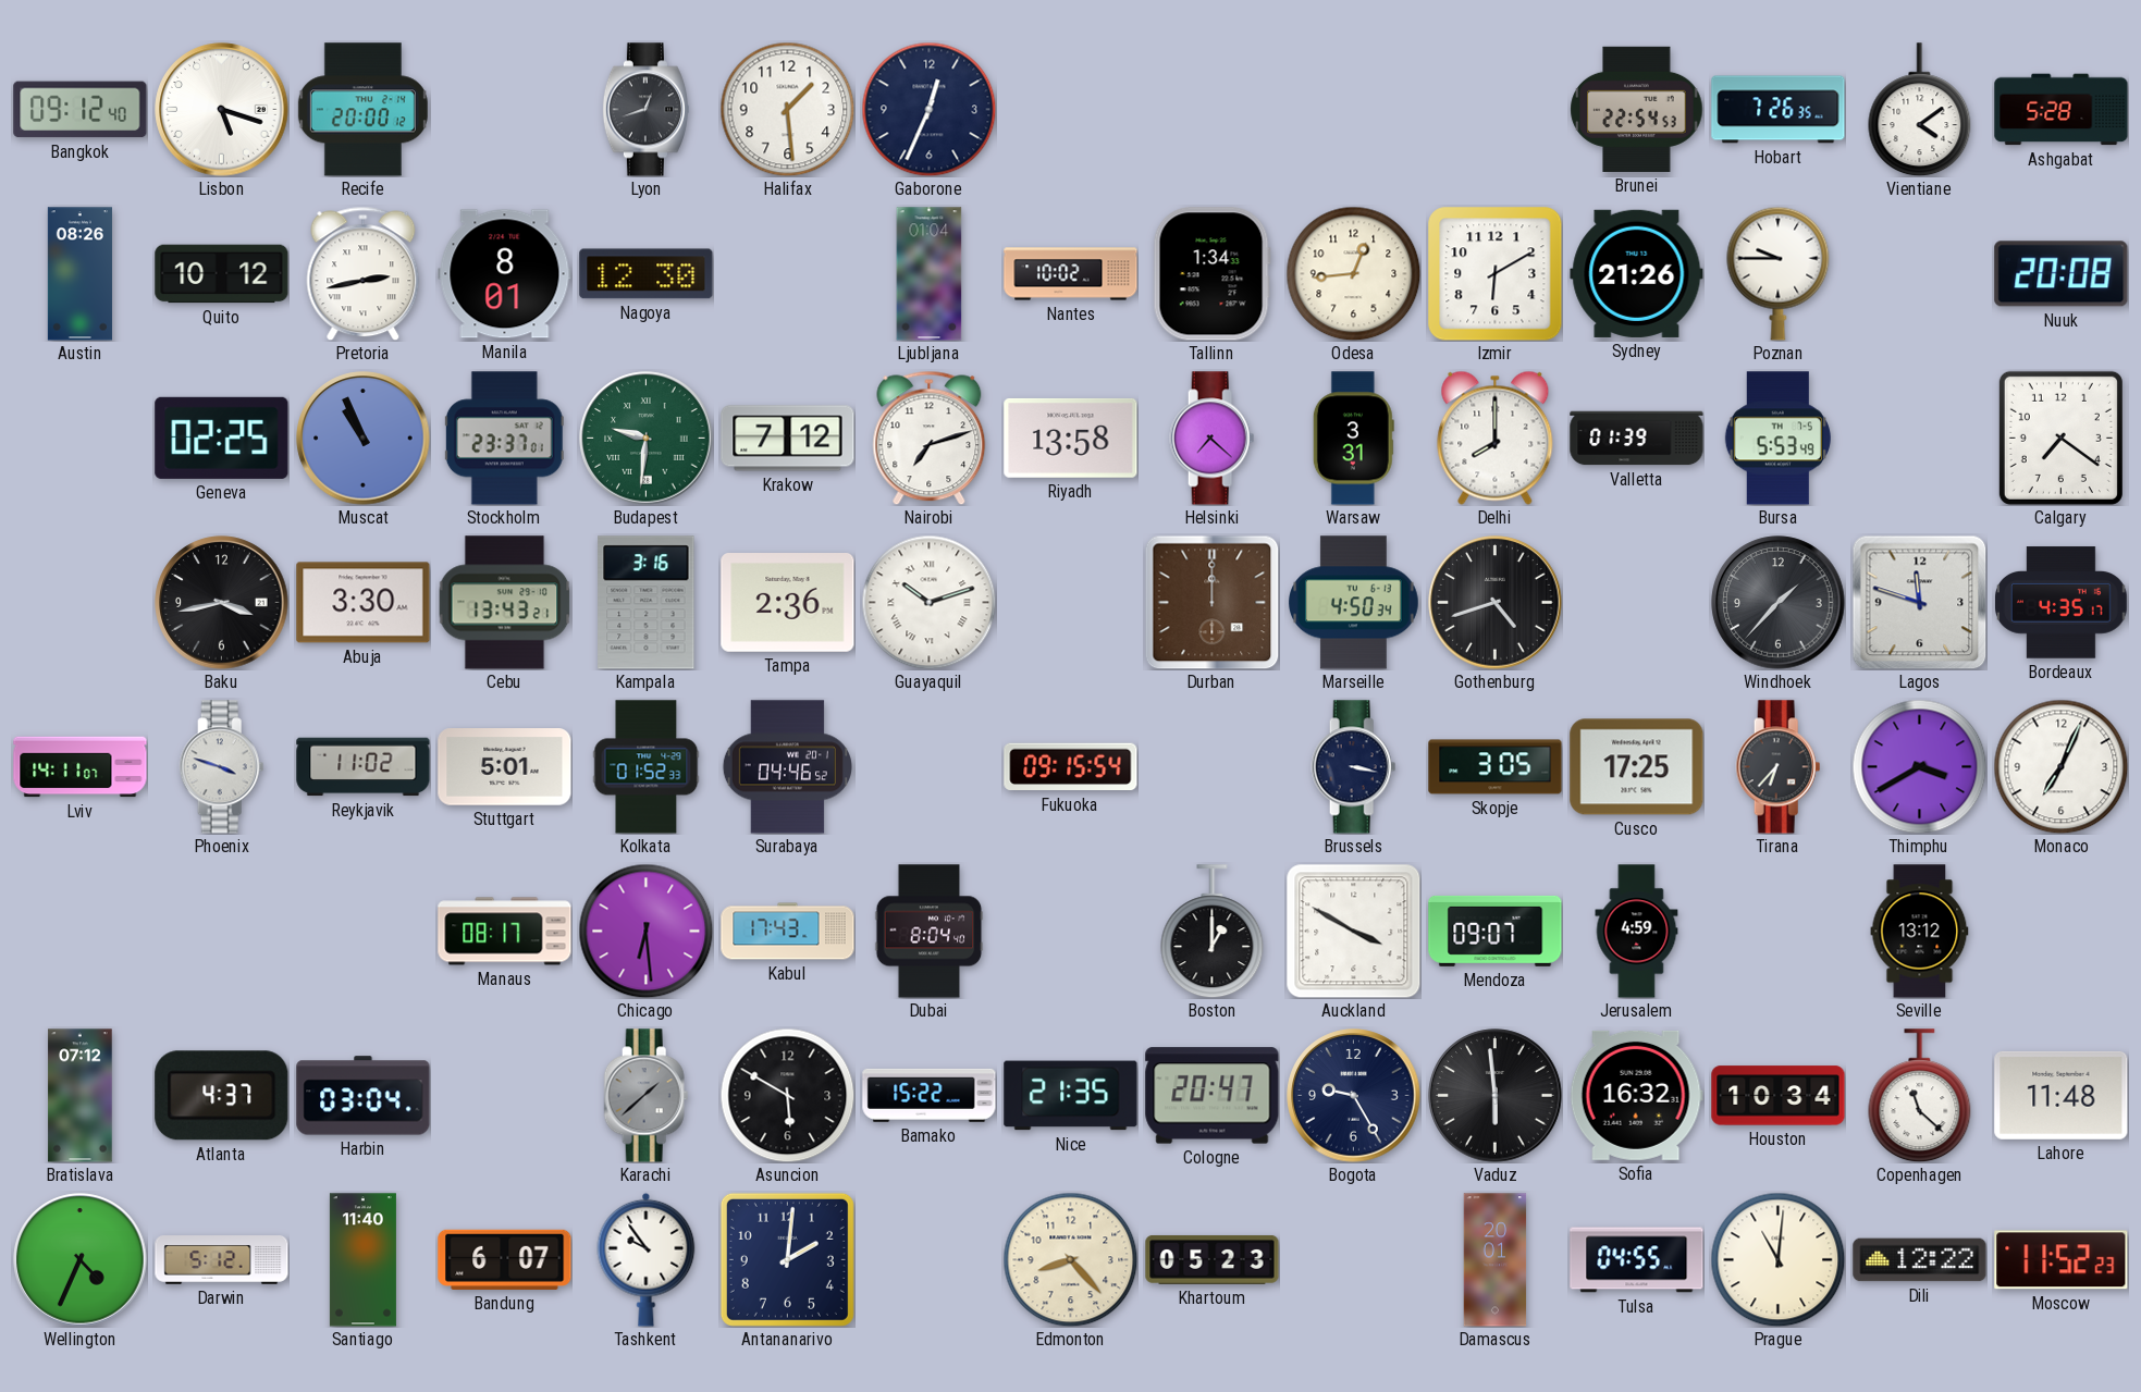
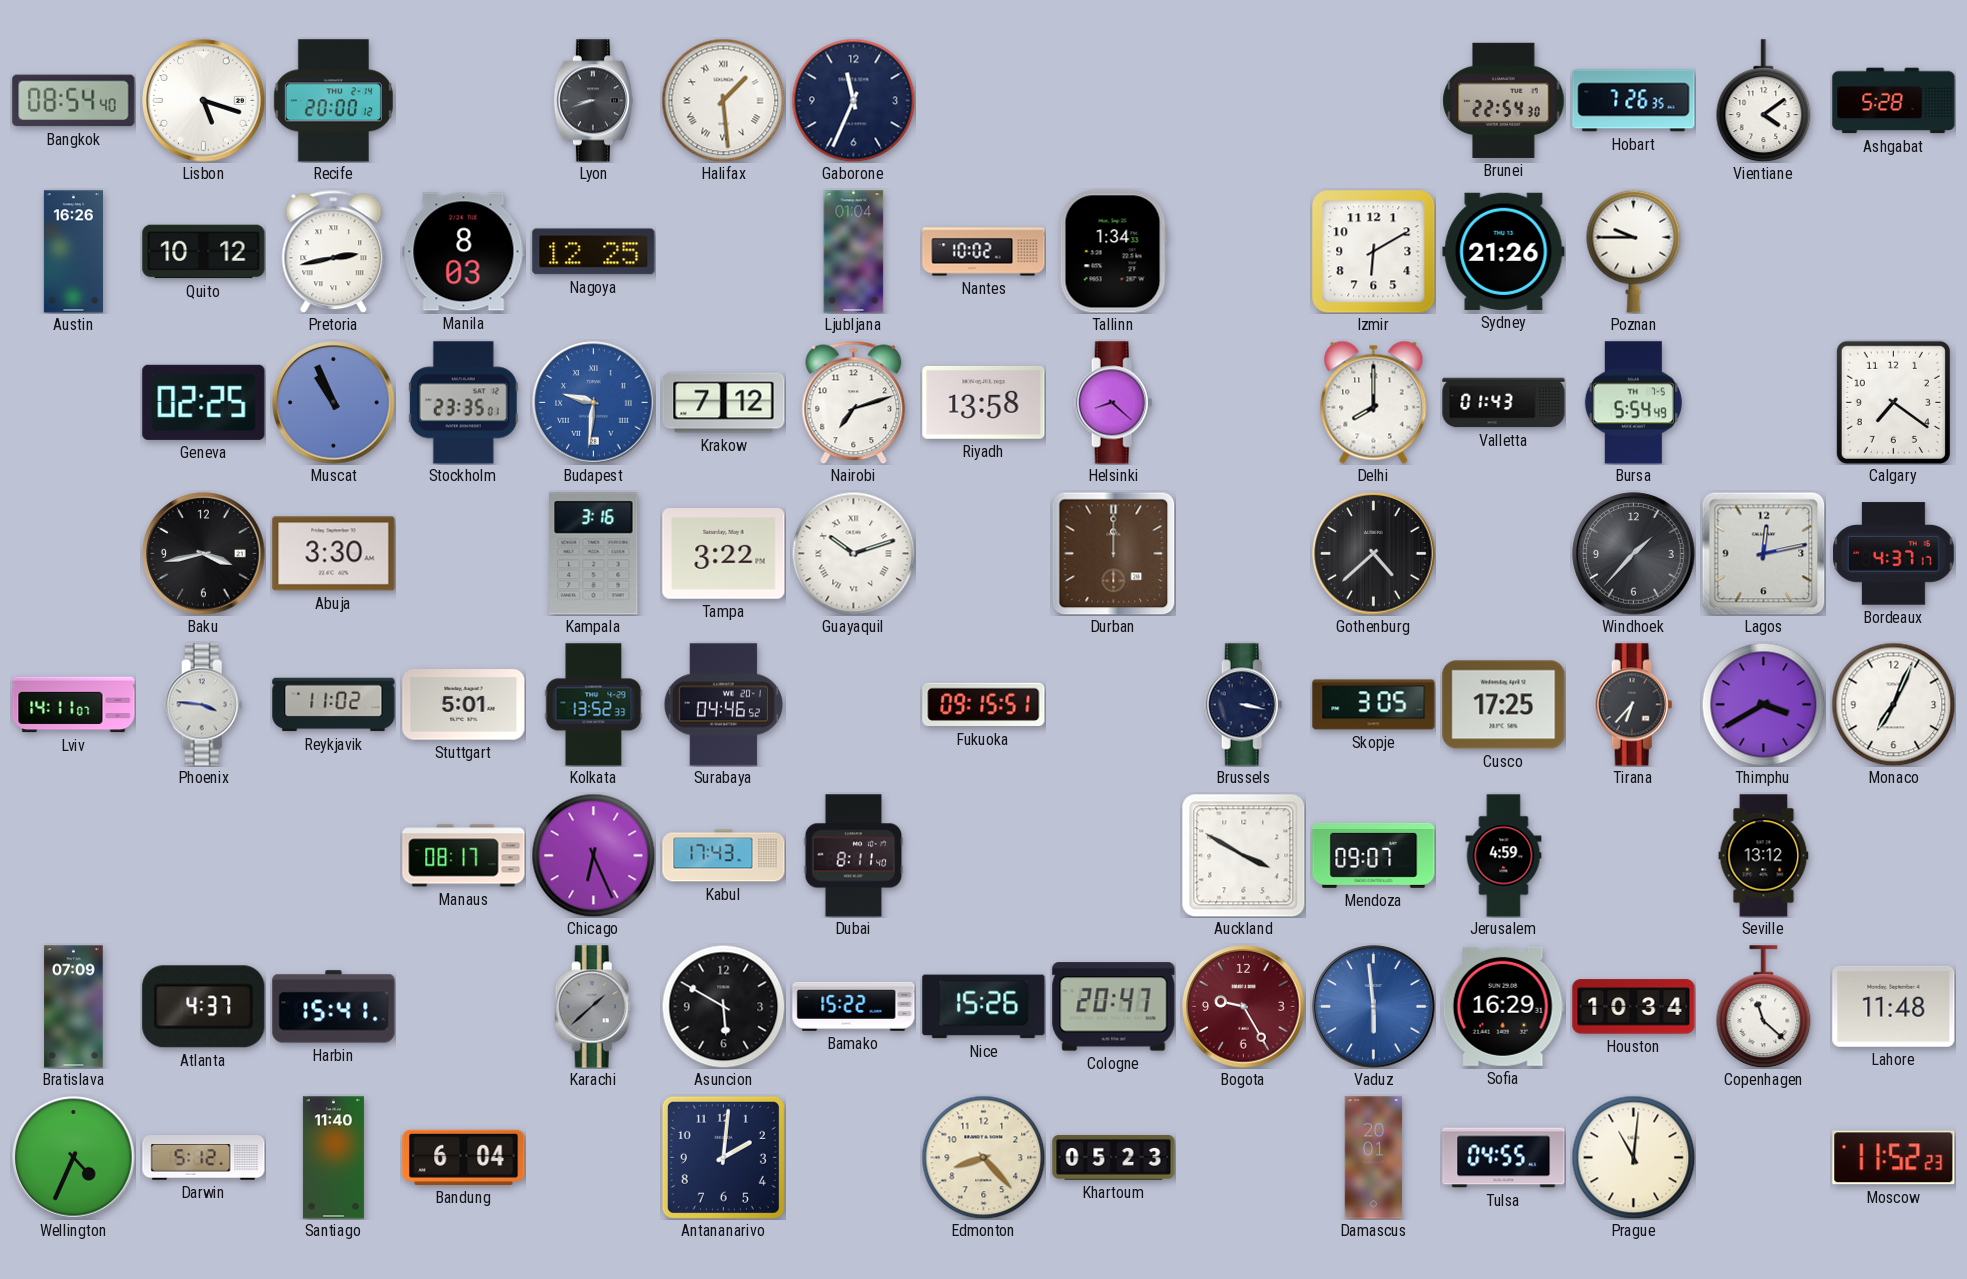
Bangkok: 09:12 -> 08:54 (74, 101)
Lyon: 12:42 -> 8:42 (593, 101)
Halifax numerals: Arabic -> Roman (723, 100)
Gaborone: 12:34 -> 11:34 (853, 100)
Brunei: 22:54:53 -> 22:54:30 (1504, 100)
Austin: 08:26 -> 16:26 (73, 252)
Manila: 8:01 -> 8:03 (464, 252)
Nagoya: 12:30 -> 12:25 (594, 252)
Odesa: 12:44 -> none (1353, 273)
Nuuk: 20:08 -> none (2062, 274)
Stockholm: 23:37 -> 23:35 (463, 403)
Budapest dial: green -> blue (594, 403)
Helsinki: 7:22 -> 8:22 (1114, 403)
Warsaw: 3:31 -> none (1353, 439)
Valletta: 01:39 -> 01:43 (1504, 403)
Bursa: 5:53 -> 5:54 (1633, 403)
Cebu: 13:43 -> none (505, 603)
Tampa: 2:36 -> 3:22 (724, 554)
Marseille: 4:50 -> none (1354, 603)
Gothenburg: 4:42 -> 4:38 (1374, 554)
Lagos: 11:48 -> 12:13 (1763, 553)
Bordeaux: 4:35 -> 4:37 (1894, 554)
Phoenix: 3:48 -> 3:46 (204, 705)
Kolkata: 01:52 -> 13:52 (594, 705)
Fukuoka: 09:15:54 -> 09:15:51 (984, 705)
Chicago: 6:29 -> 6:26 (593, 855)
Dubai: 8:04 -> 8:11 (854, 856)
Boston: 1:00 -> none (1213, 932)
Bratislava: 07:12 -> 07:09 (74, 1007)
Harbin: 03:04 -> 15:41 (334, 1007)
Nice: 21:35 -> 15:26 (984, 1007)
Bogota dial: navy -> burgundy (1244, 1007)
Vaduz dial: black -> blue (1374, 1007)
Sofia: 16:32 -> 16:29 (1503, 1006)
Bandung: 6:07 -> 6:04 (464, 1157)
Tashkent: 9:54 -> none (647, 1259)
Dili: 12:22 -> none (1920, 1260)
